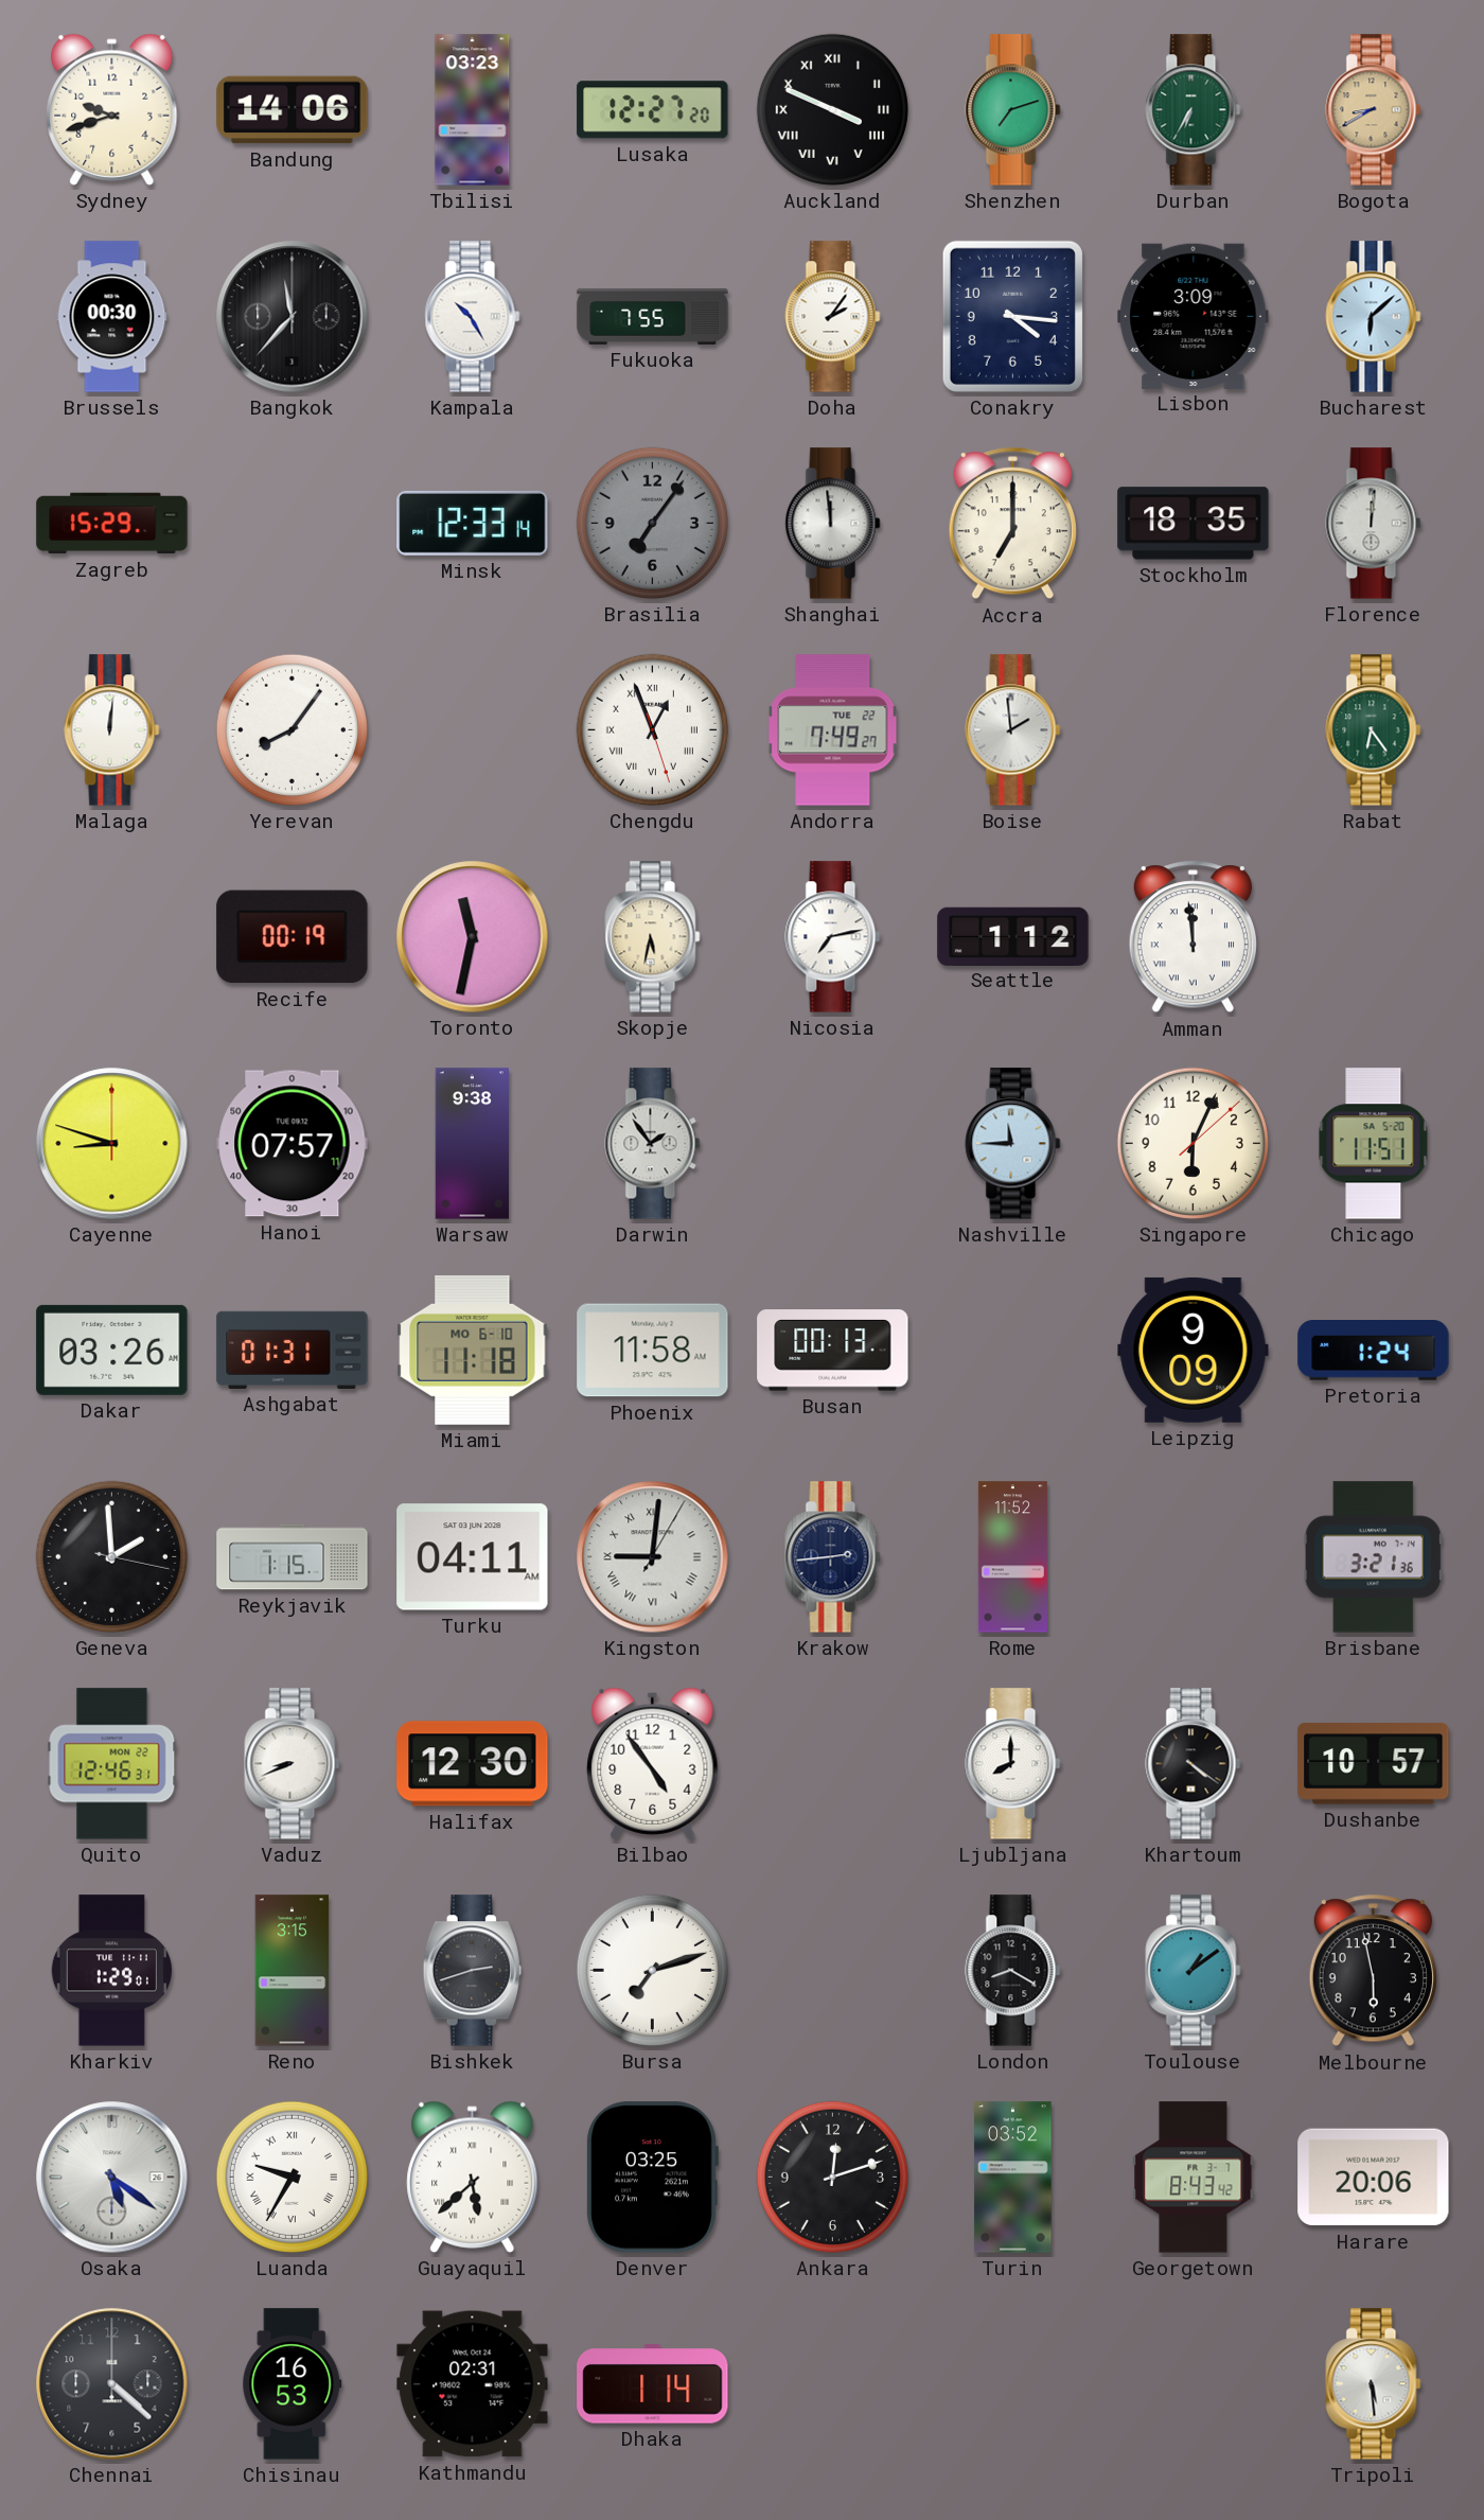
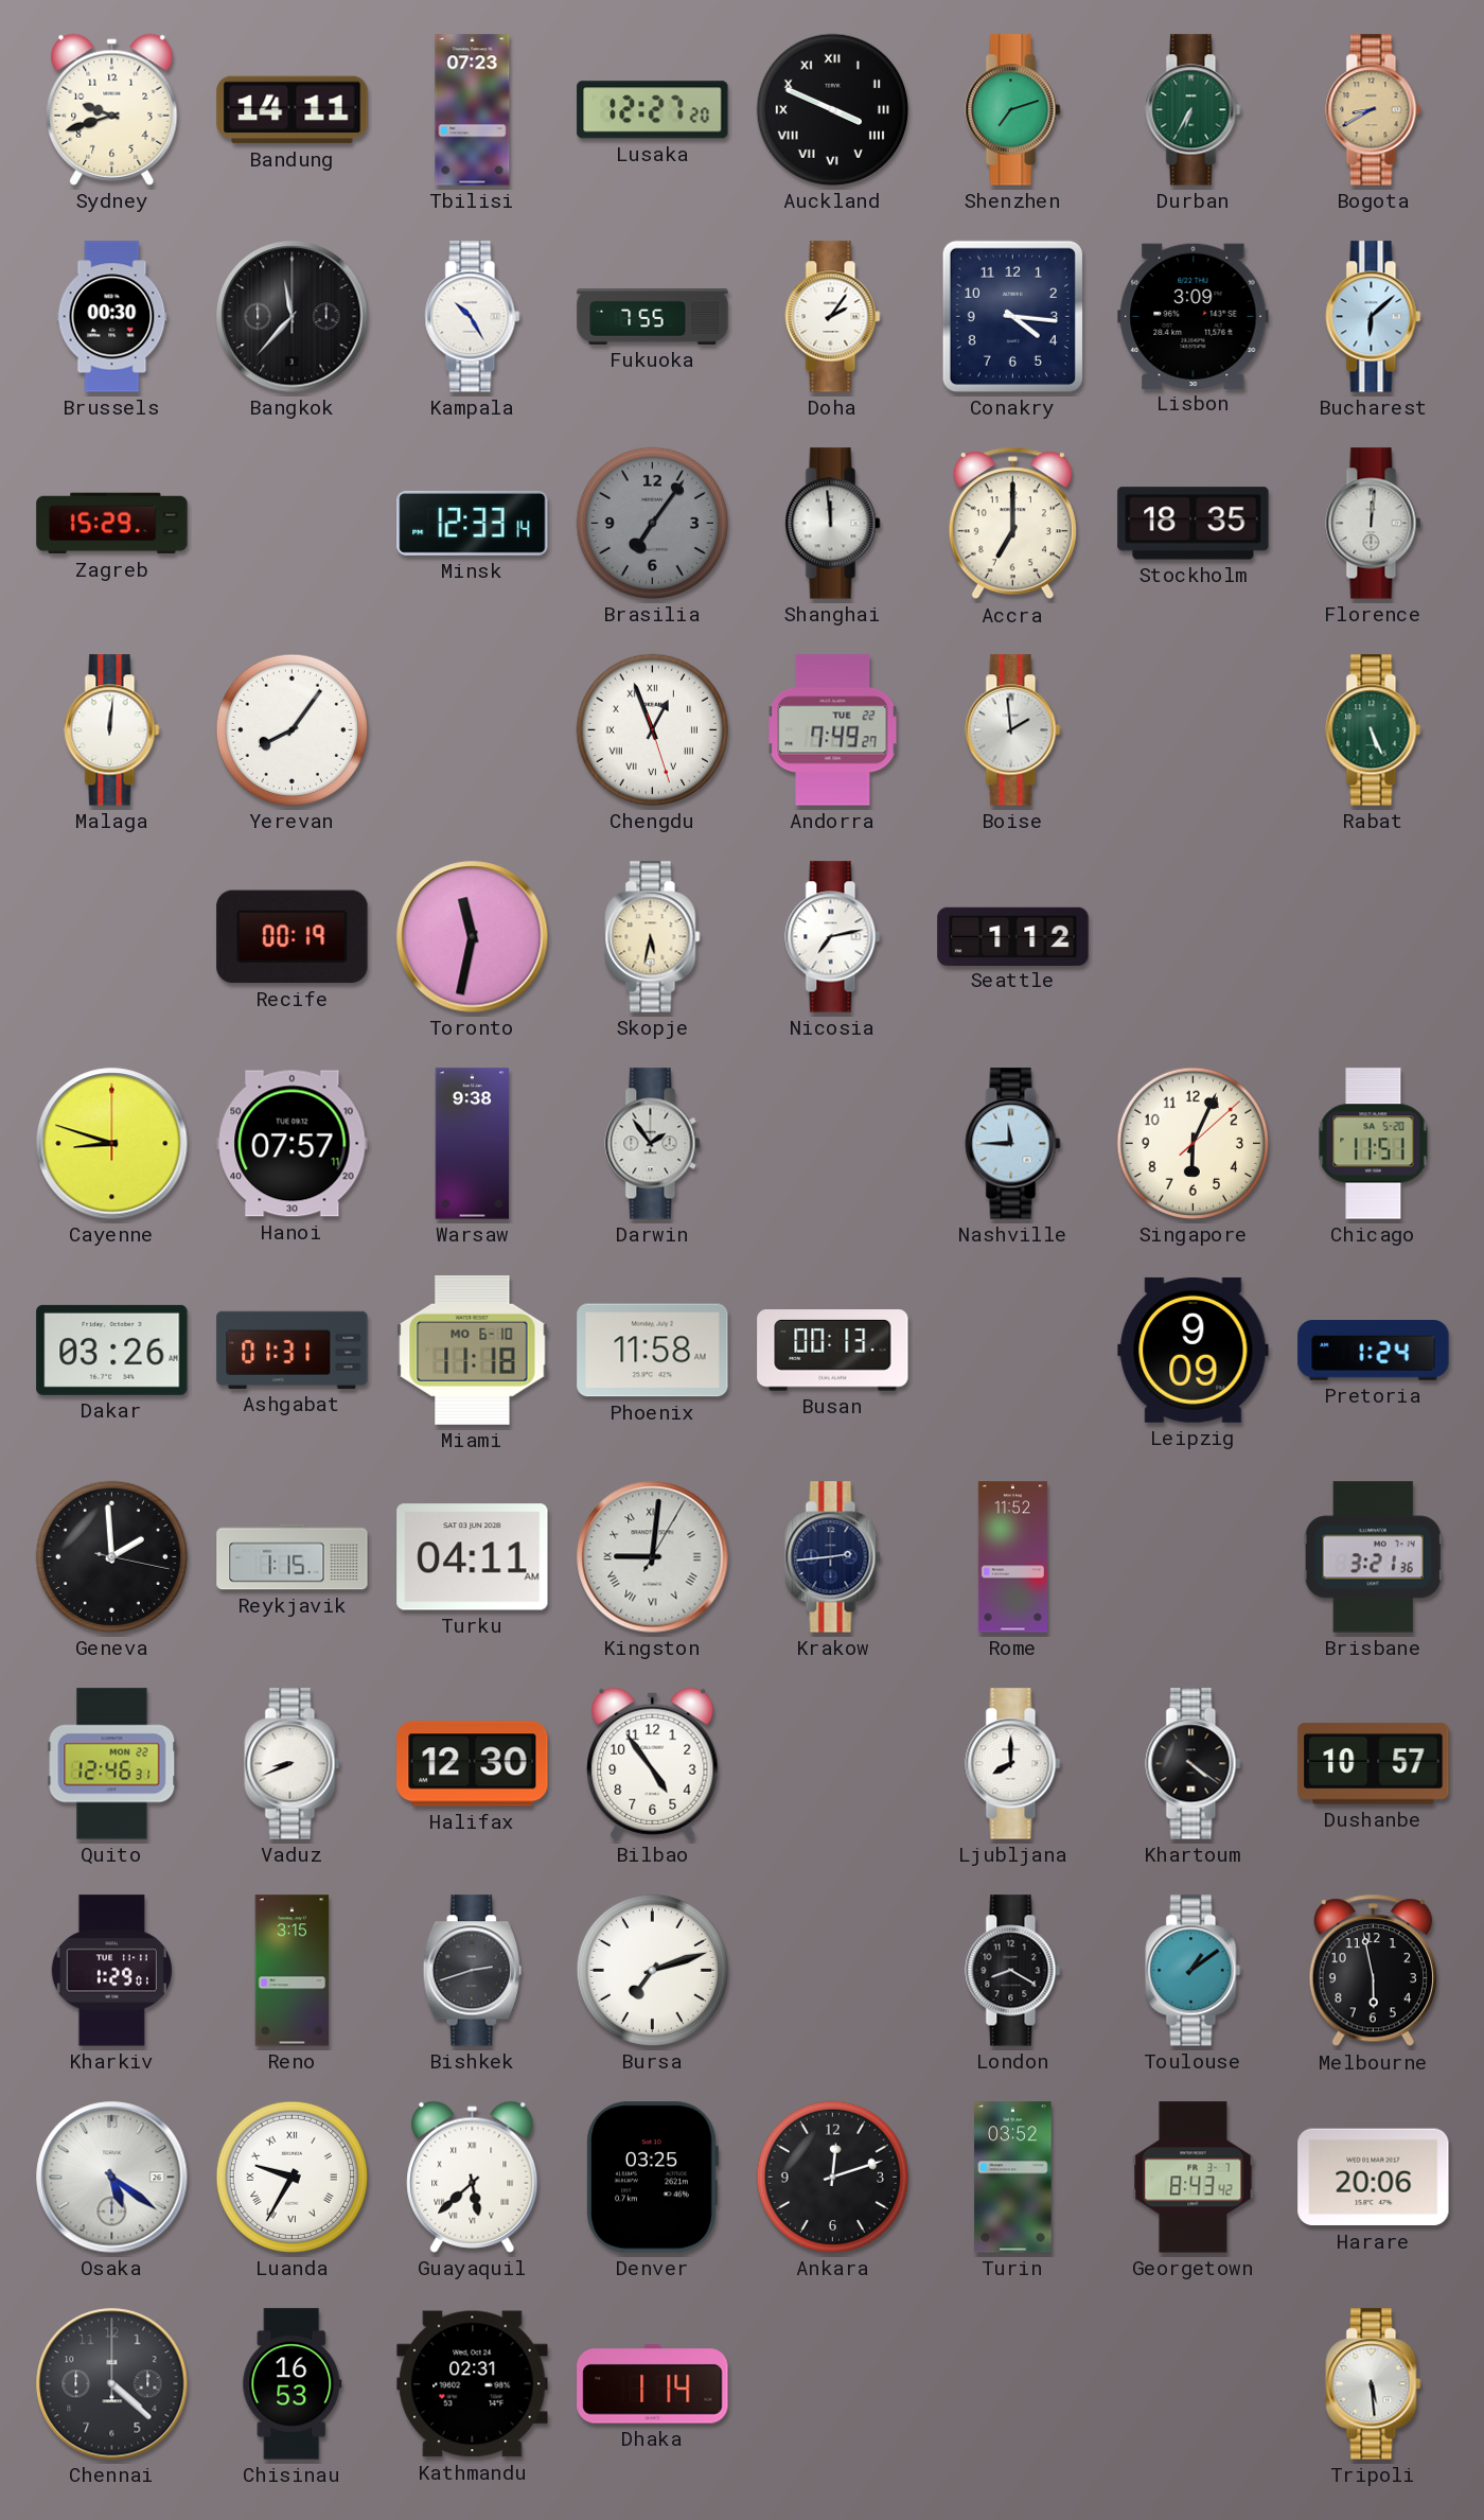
Bandung: 14:06 -> 14:11 (293, 110)
Tbilisi: 03:23 -> 07:23 (473, 110)
Rabat: 6:24 -> 5:26 (1374, 730)
Amman: 11:59 -> none (1192, 937)
